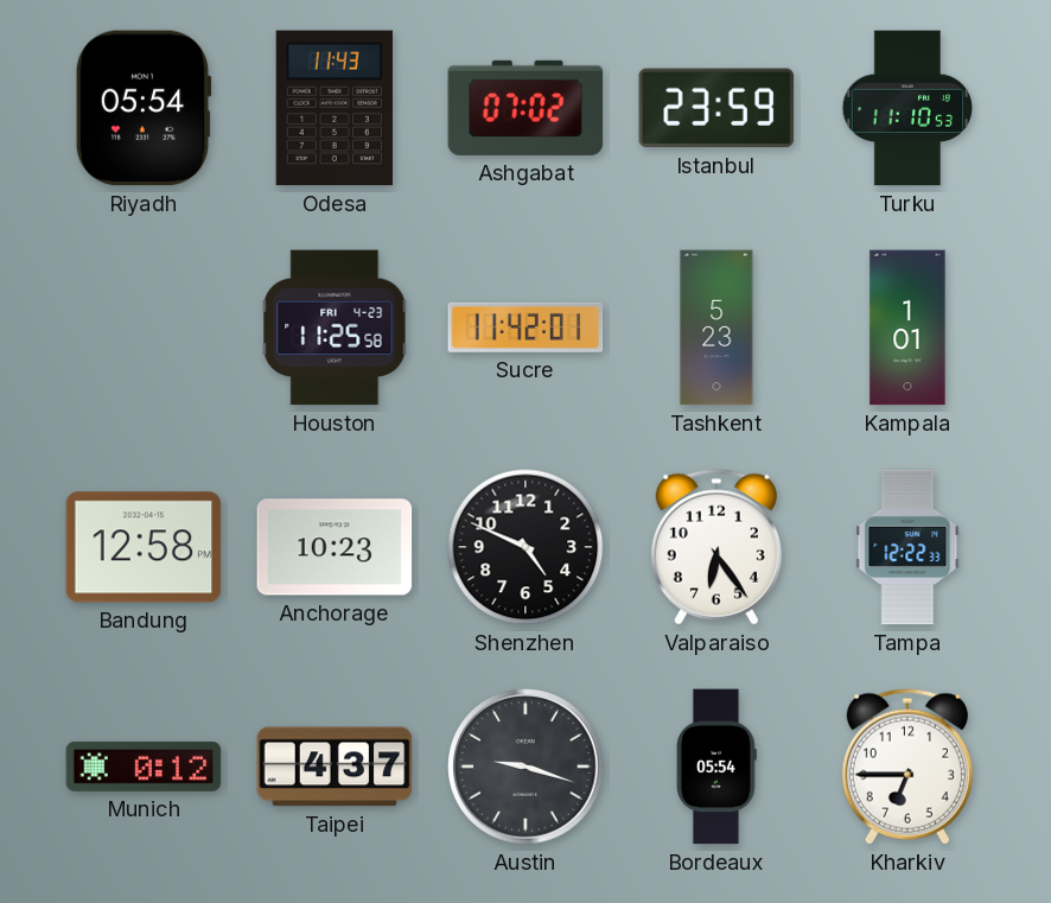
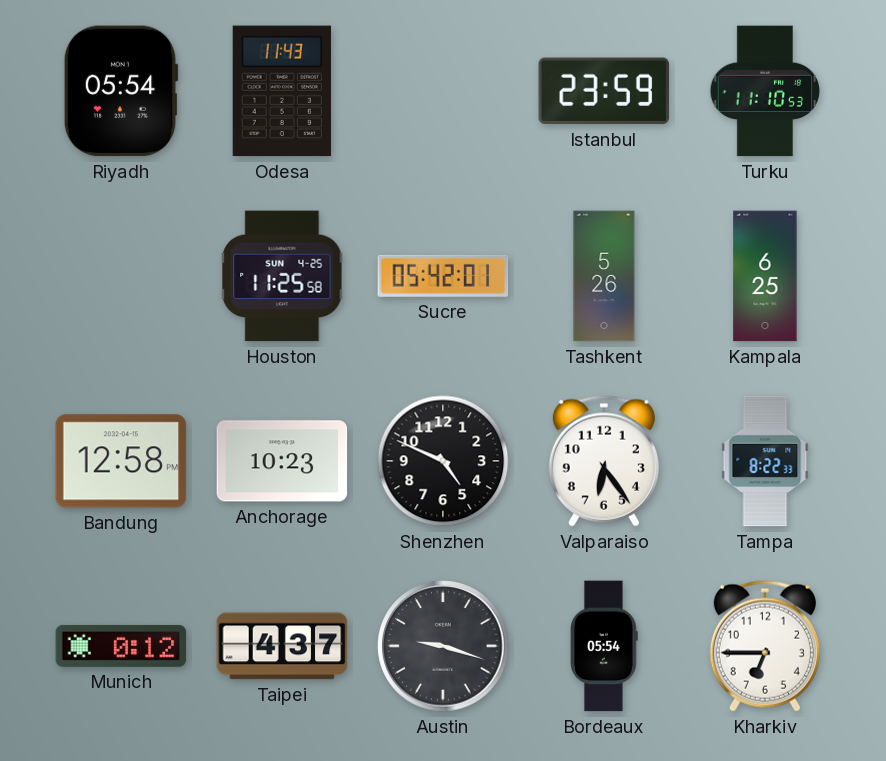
Ashgabat: 07:02 -> none (525, 108)
Houston date: FRI 4-23 -> SUN 4-25 (282, 276)
Sucre: 11:42 -> 05:42 (443, 276)
Tashkent: 5:23 -> 5:26 (604, 276)
Kampala: 1:01 -> 6:25 (765, 276)
Tampa: 12:22 -> 8:22 (765, 461)
